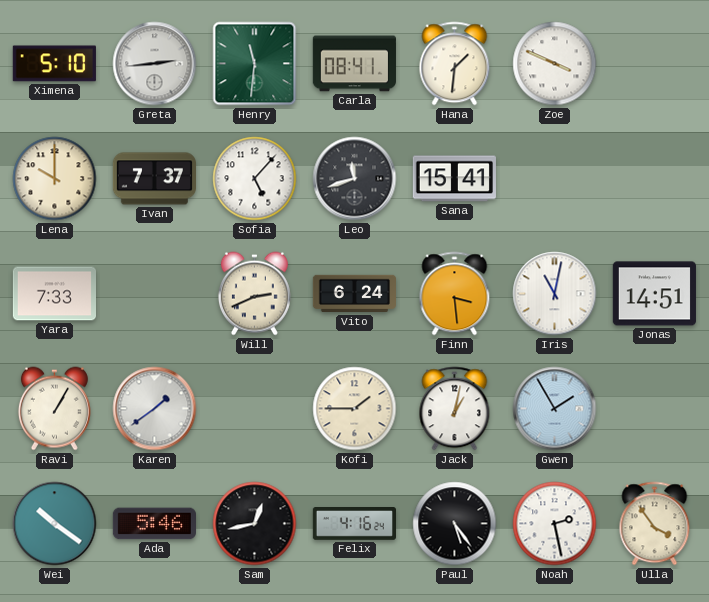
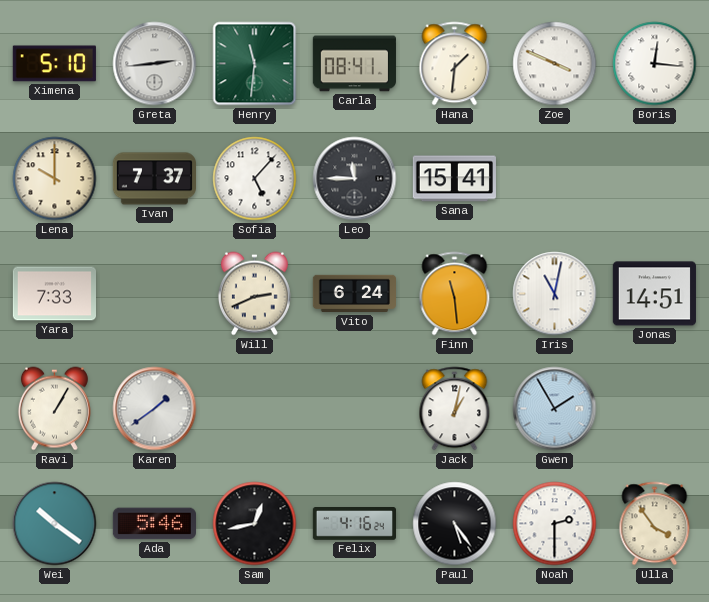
Boris: none -> 12:16 (655, 64)
Leo: 11:42 -> 11:45 (355, 179)
Finn: 3:29 -> 11:29 (455, 294)
Kofi: 1:45 -> none (355, 409)
Noah: 2:28 -> 2:30 (555, 524)
